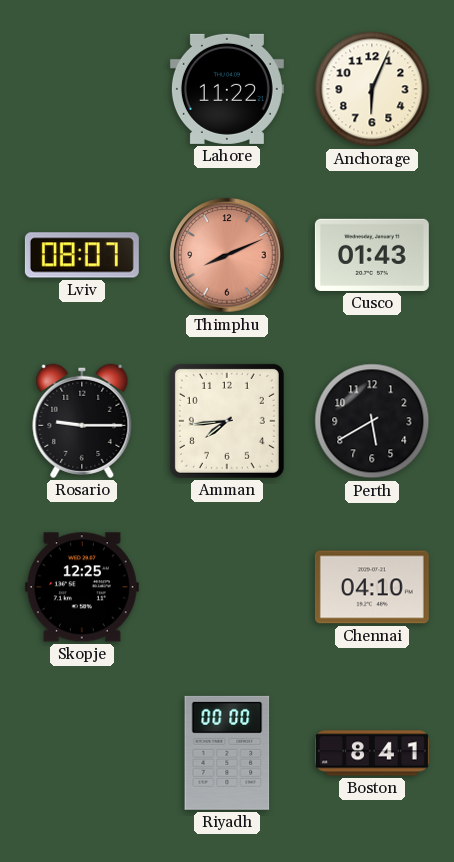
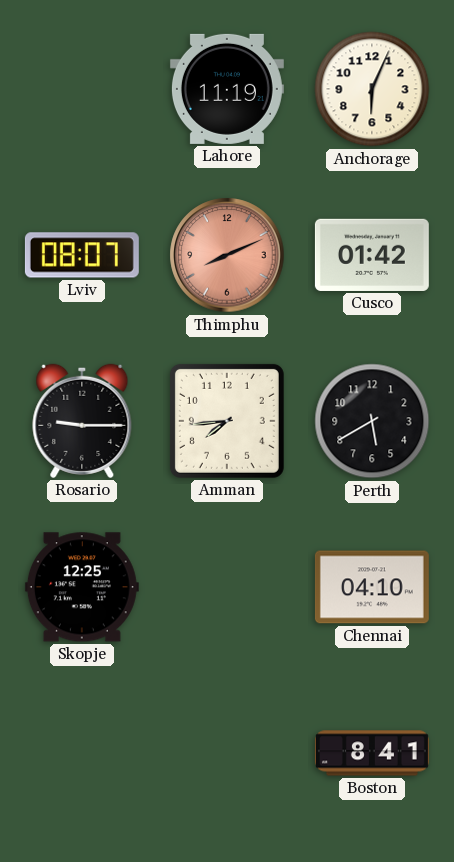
Lahore: 11:22 -> 11:19 (227, 89)
Cusco: 01:43 -> 01:42 (372, 255)
Riyadh: 00:00 -> none (227, 753)
